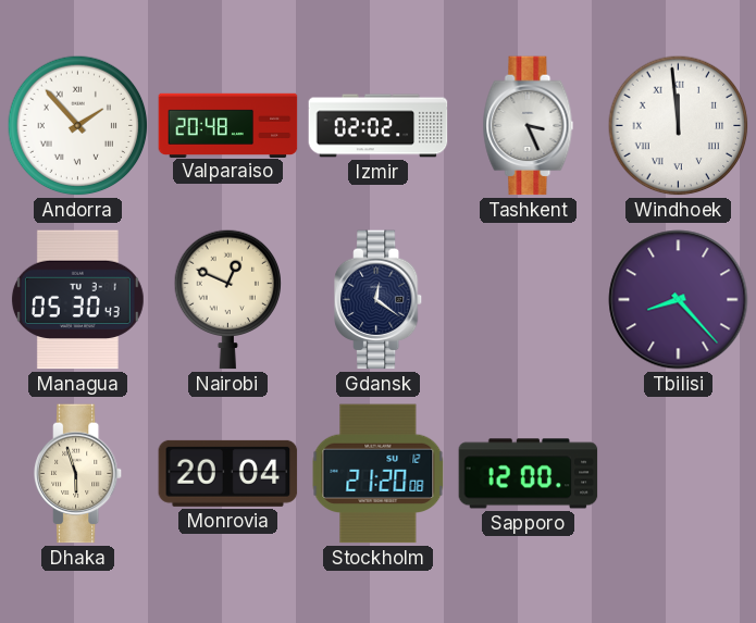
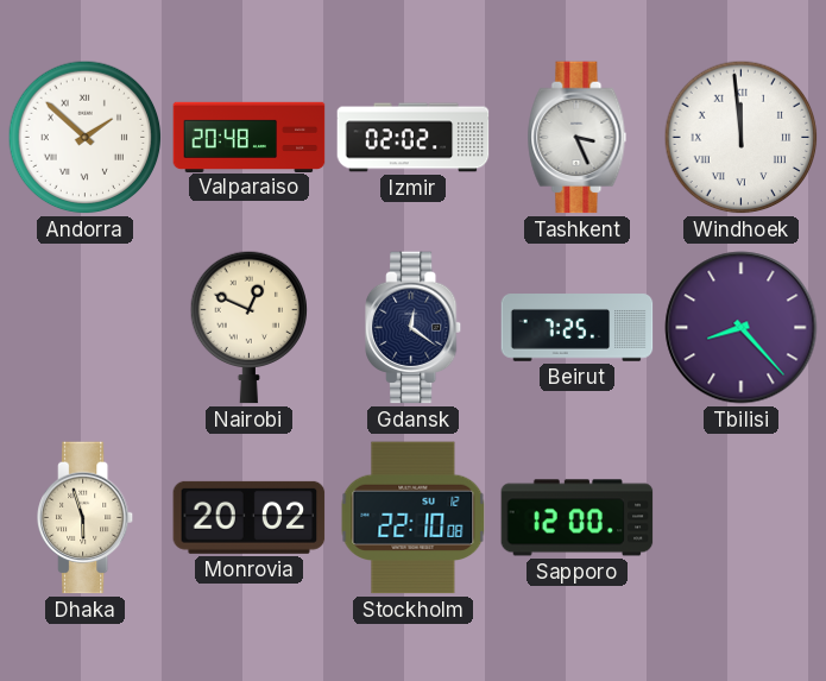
Andorra: 1:53 -> 1:52 (86, 138)
Managua: 05:30 -> none (77, 300)
Beirut: none -> 7:25 (578, 328)
Monrovia: 20:04 -> 20:02 (250, 517)
Stockholm: 21:20 -> 22:10 (414, 518)
